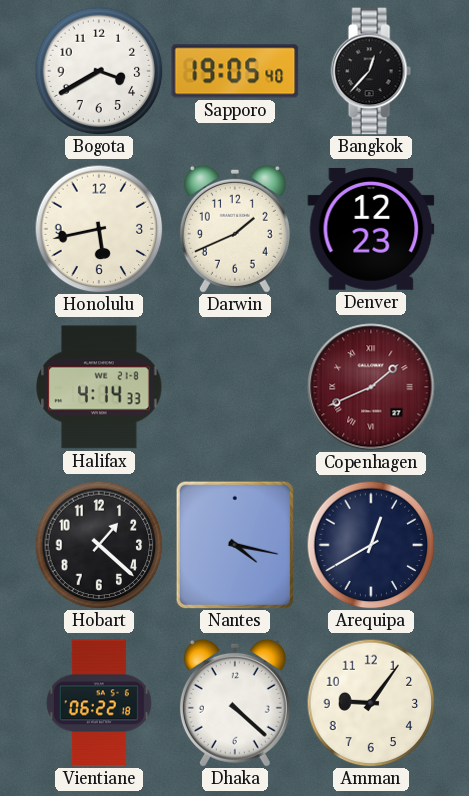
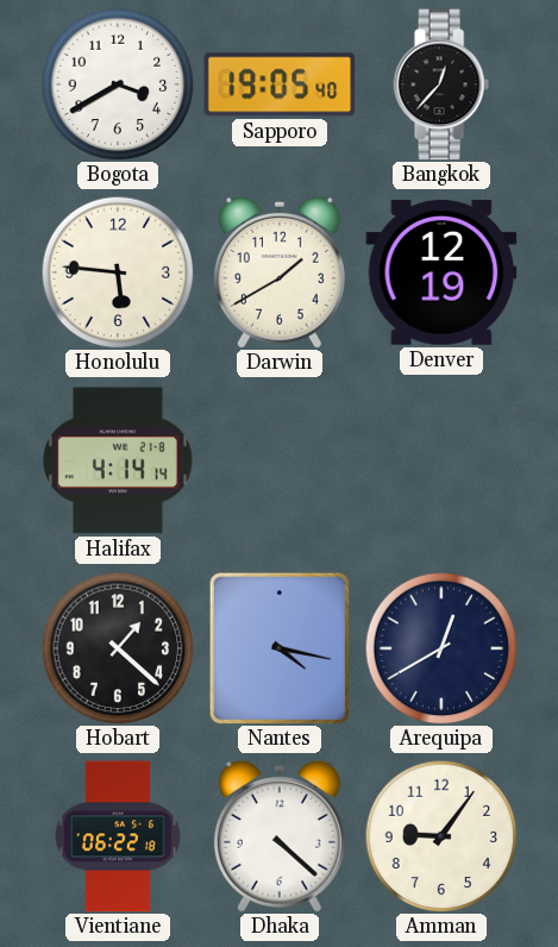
Honolulu: 5:43 -> 5:46 (118, 272)
Darwin: 1:41 -> 1:40 (280, 272)
Denver: 12:23 -> 12:19 (441, 272)
Halifax: 4:14:33 -> 4:14:14 (118, 460)
Copenhagen: 1:41 -> none (371, 387)
